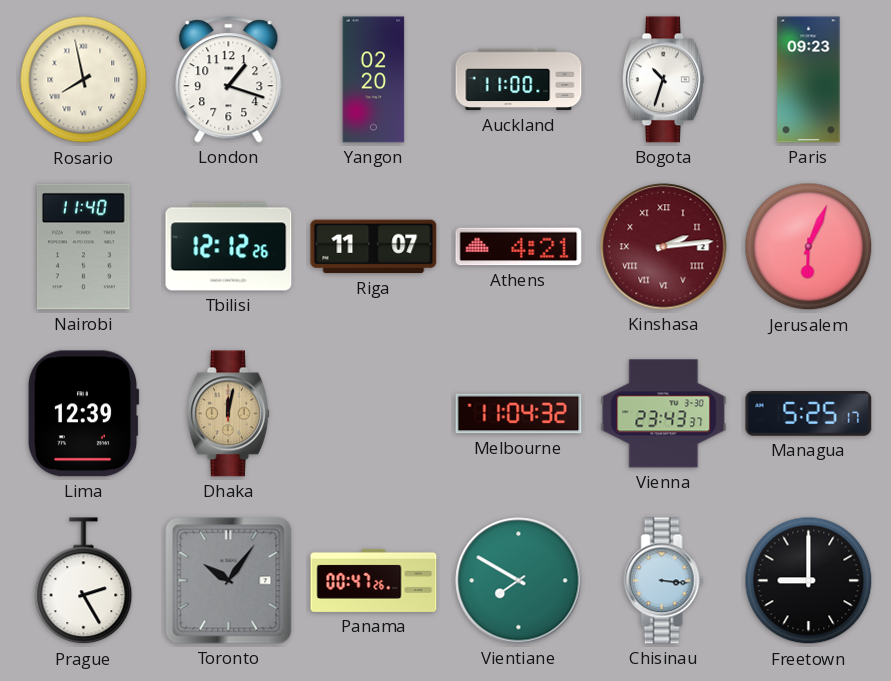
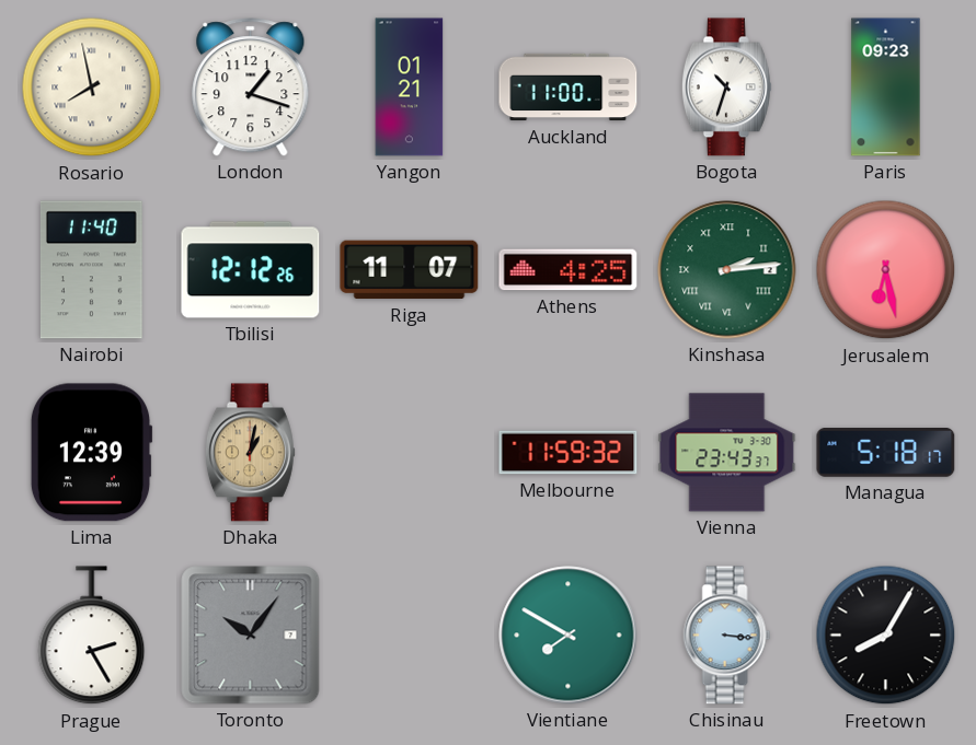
Yangon: 02:20 -> 01:21 (410, 88)
Athens: 4:21 -> 4:25 (569, 270)
Kinshasa dial: burgundy -> green (727, 270)
Jerusalem: 6:04 -> 6:28 (886, 270)
Dhaka: 12:02 -> 1:02 (250, 453)
Melbourne: 11:04 -> 11:59 (569, 453)
Managua: 5:25 -> 5:18 (886, 453)
Panama: 00:47 -> none (374, 580)
Freetown: 9:00 -> 8:05 (886, 636)
